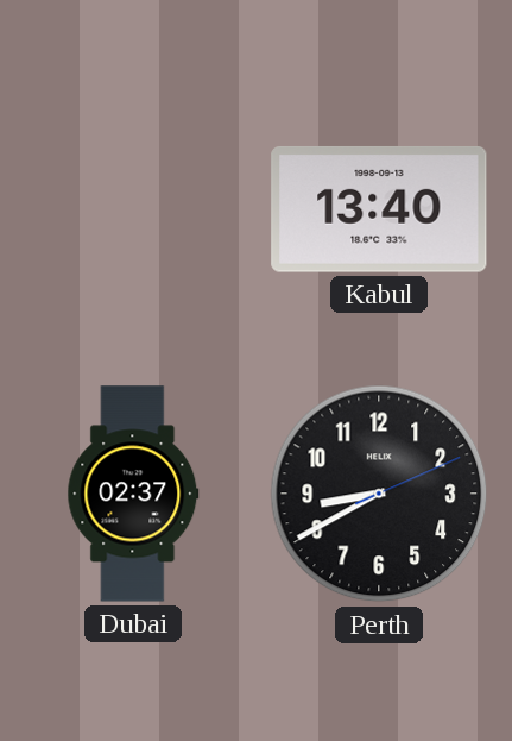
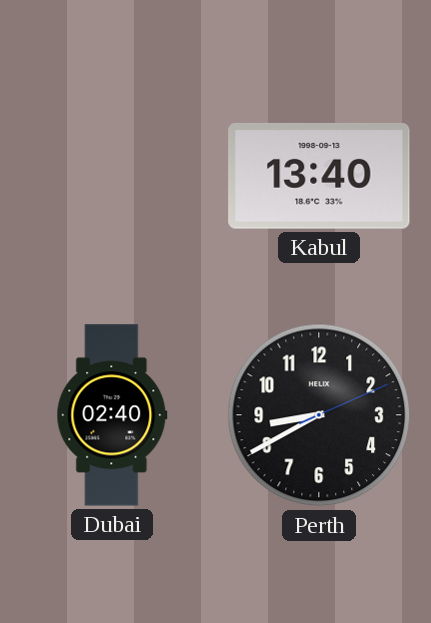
Dubai: 02:37 -> 02:40 (112, 415)
